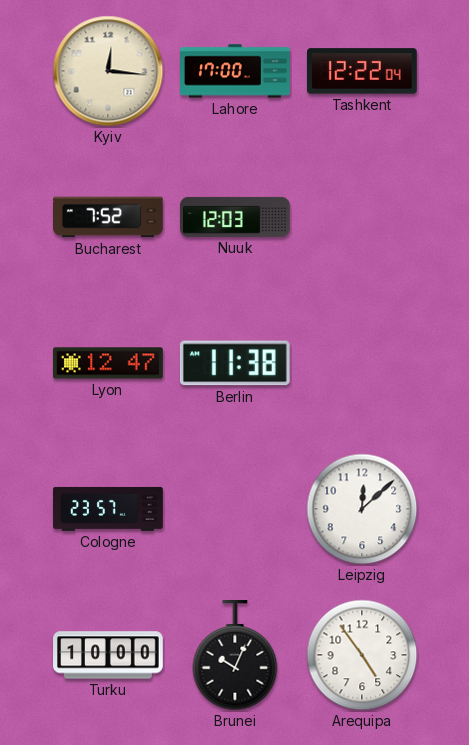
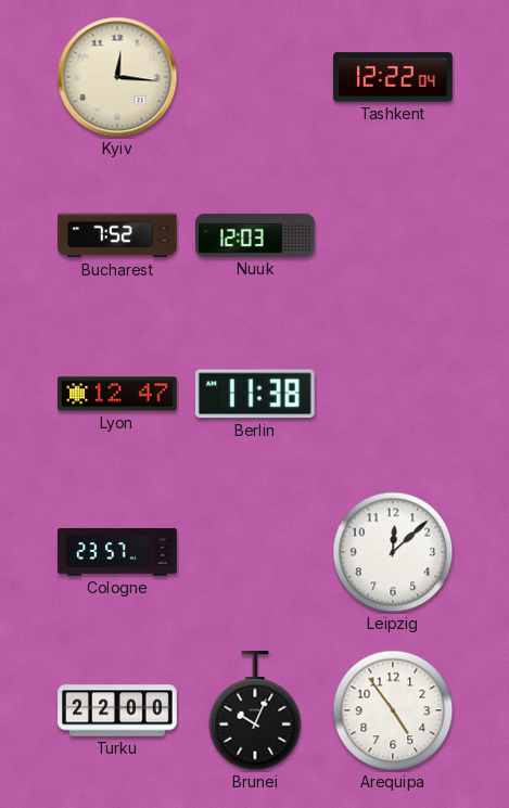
Lahore: 17:00 -> none (235, 71)
Turku: 10:00 -> 22:00 (117, 710)
